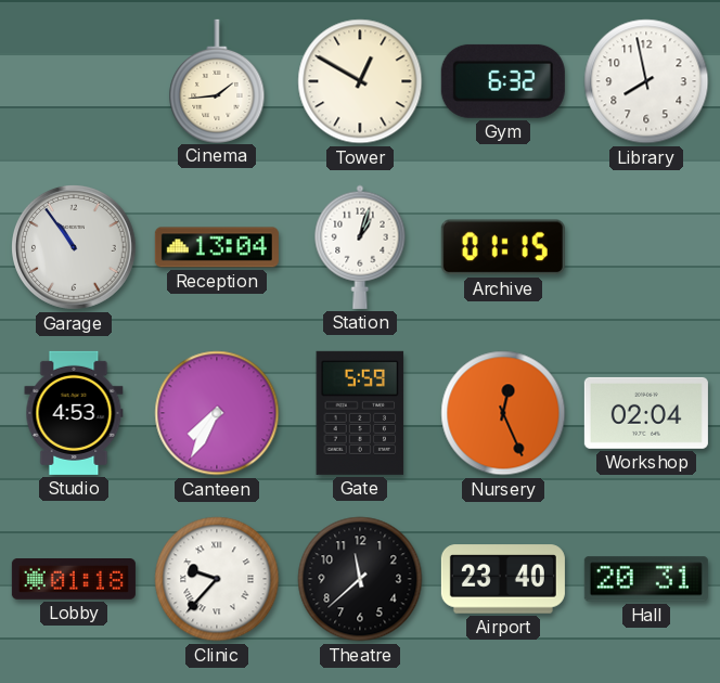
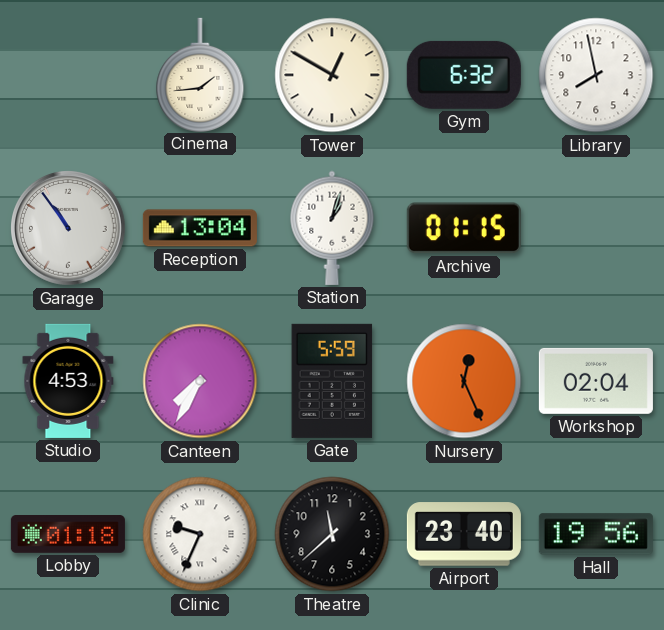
Clinic: 9:37 -> 9:34 (200, 534)
Hall: 20:31 -> 19:56 (596, 534)
